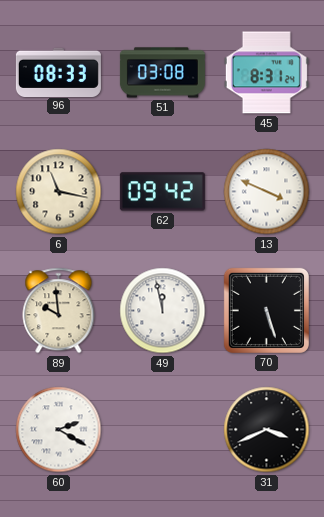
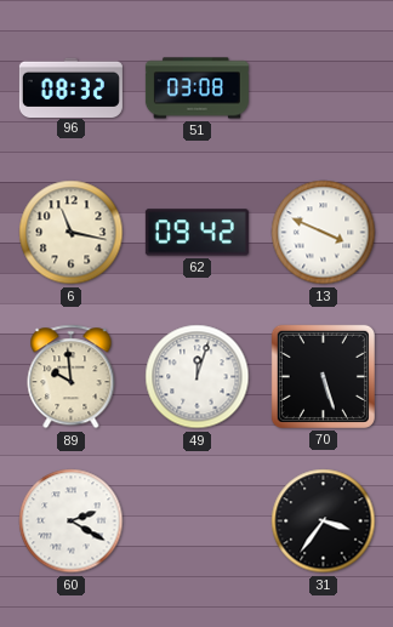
96: 08:33 -> 08:32 (70, 87)
45: 8:31 -> none (266, 73)
49: 11:58 -> 12:03 (198, 377)
31: 3:41 -> 3:36 (324, 521)
